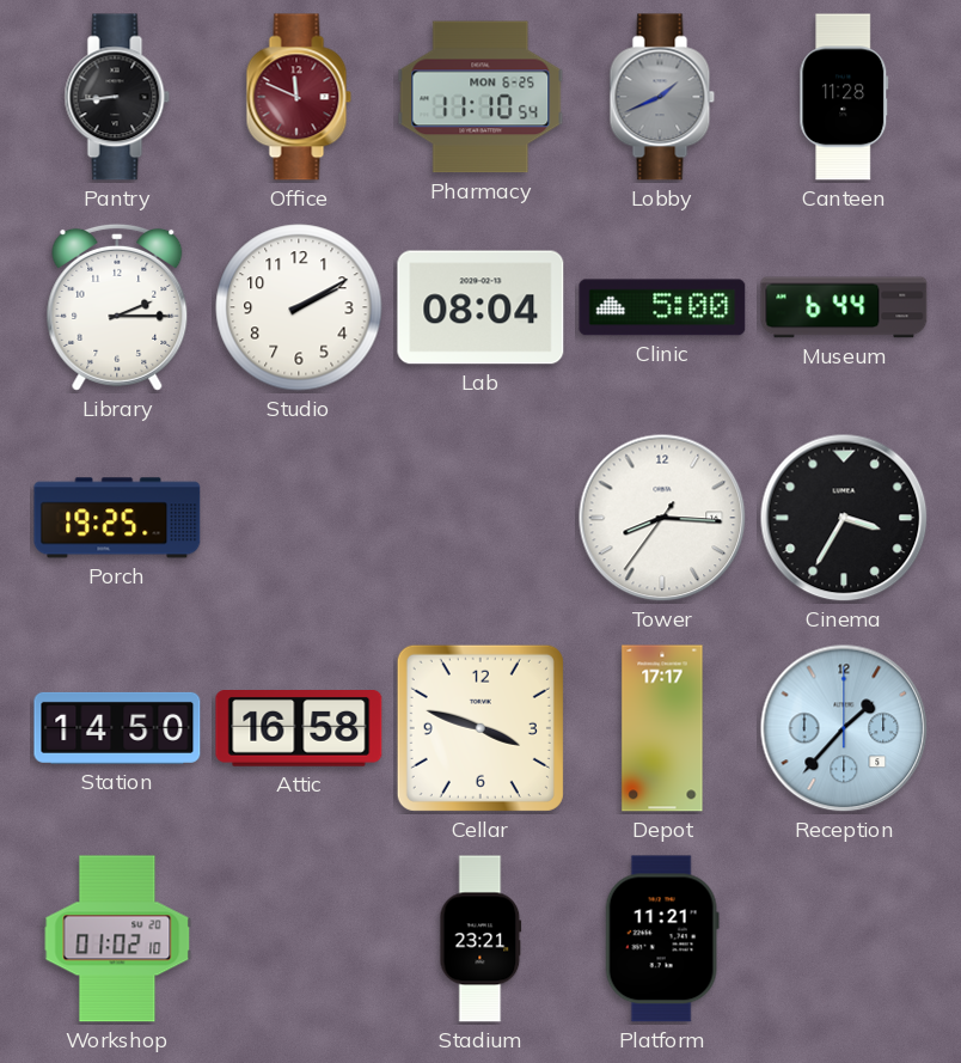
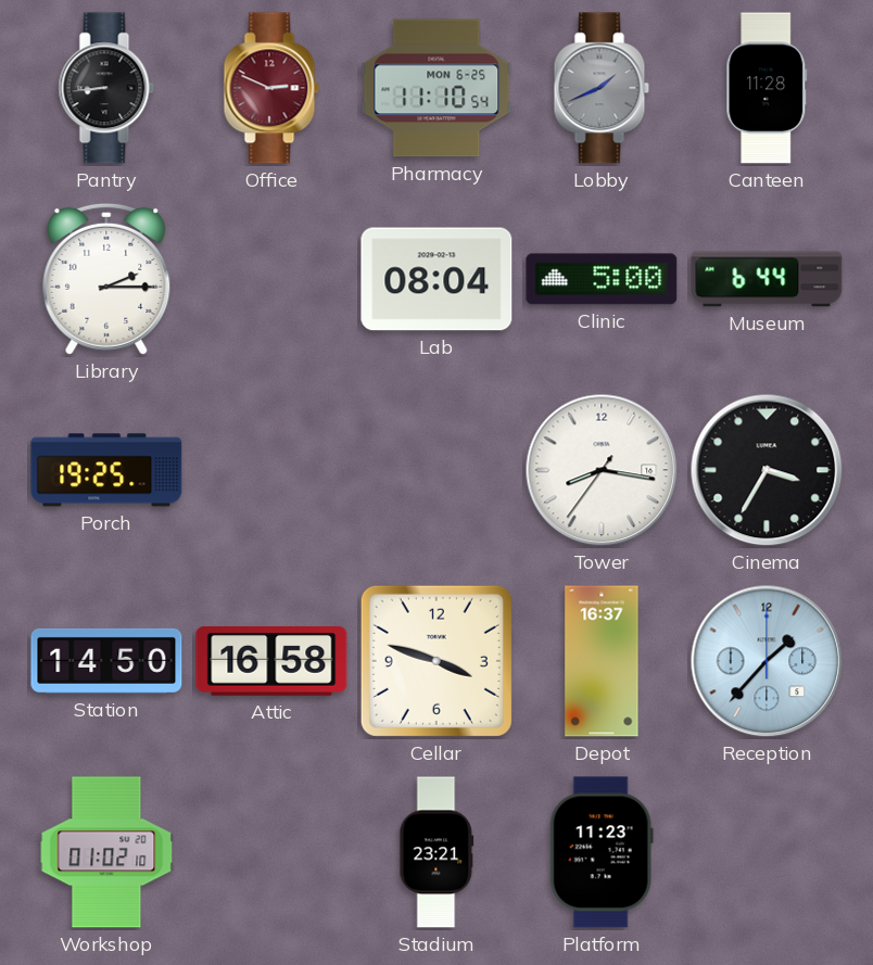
Office: 11:49 -> 2:49 (271, 88)
Studio: 2:10 -> none (299, 307)
Tower: 8:15 -> 8:16 (602, 470)
Depot: 17:17 -> 16:37 (602, 661)
Platform: 11:21 -> 11:23 (602, 852)
